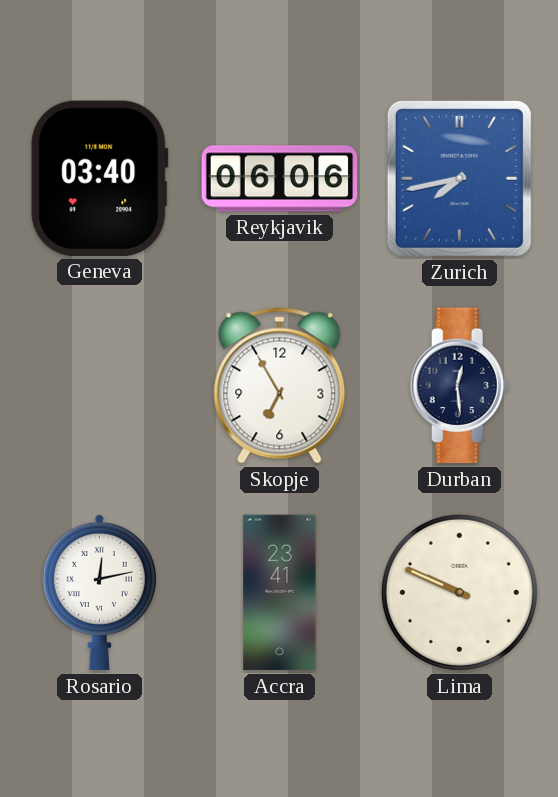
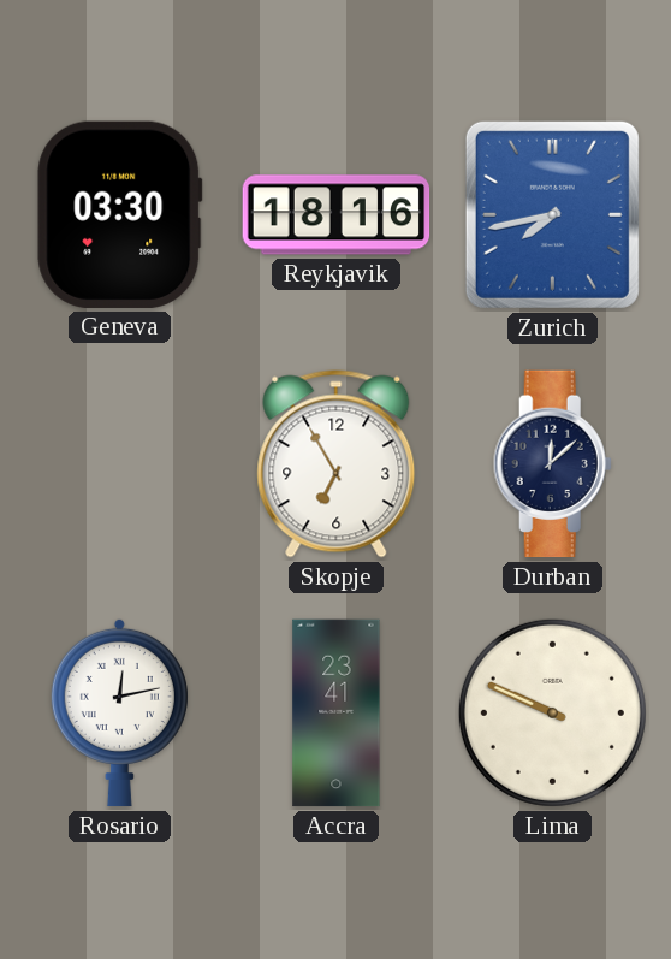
Geneva: 03:40 -> 03:30 (120, 214)
Reykjavik: 06:06 -> 18:16 (337, 215)
Durban: 12:29 -> 12:08 (552, 464)
